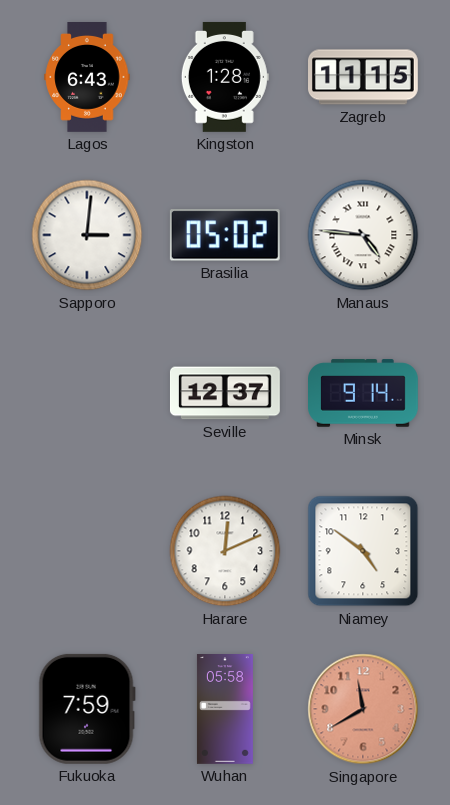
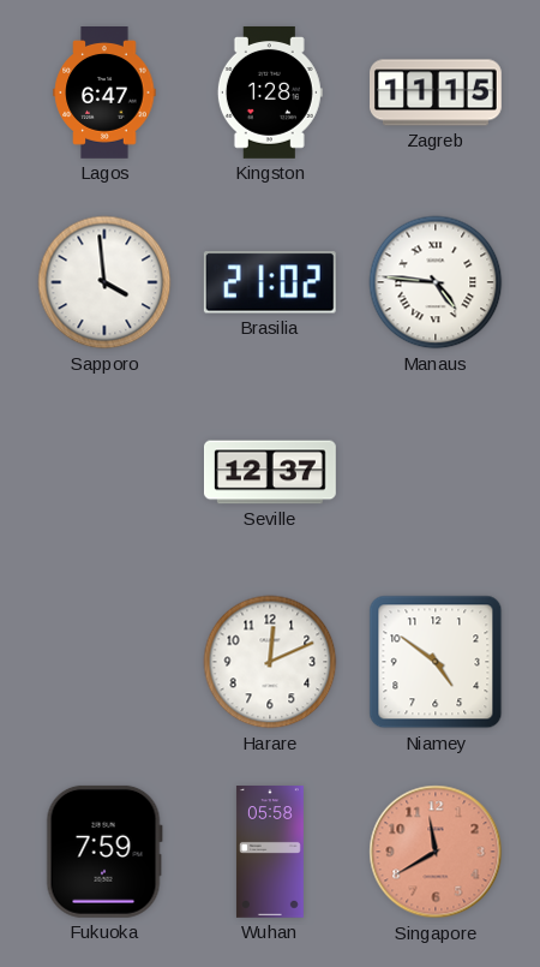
Lagos: 6:43 -> 6:47 (104, 94)
Sapporo: 3:01 -> 3:59 (104, 282)
Brasilia: 05:02 -> 21:02 (270, 282)
Minsk: 9:14 -> none (364, 393)
